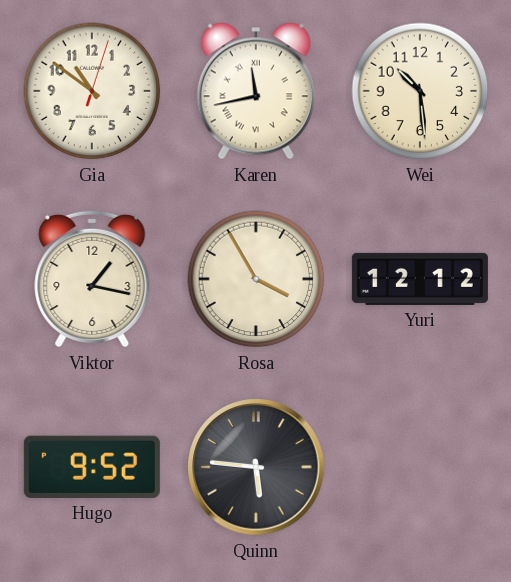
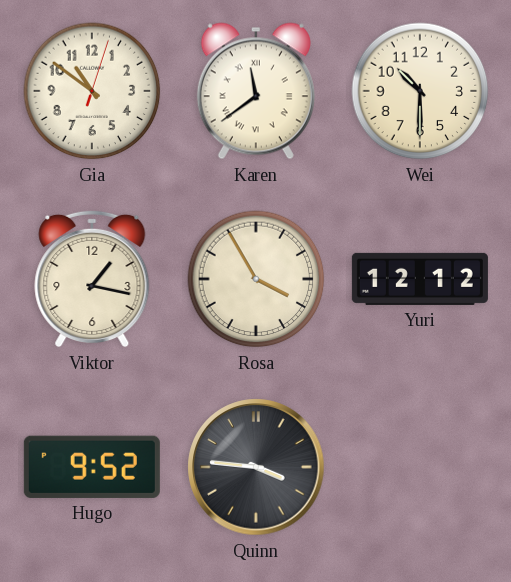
Karen: 11:43 -> 11:39 (256, 91)
Wei: 10:29 -> 10:30 (420, 91)
Quinn: 5:46 -> 3:46 (256, 467)
